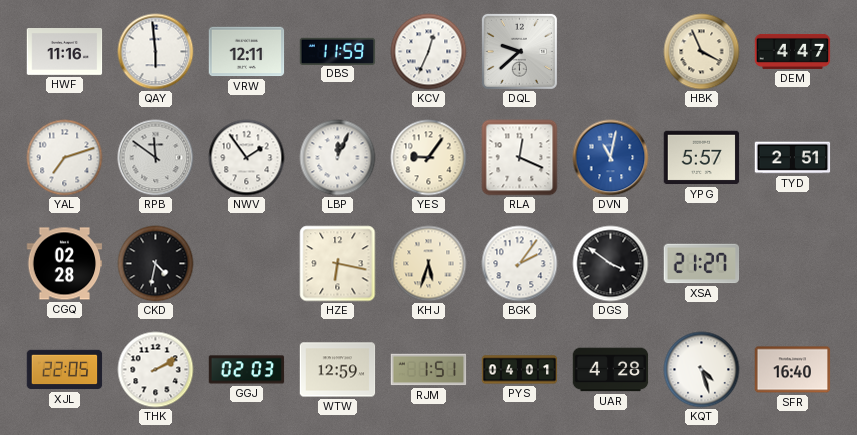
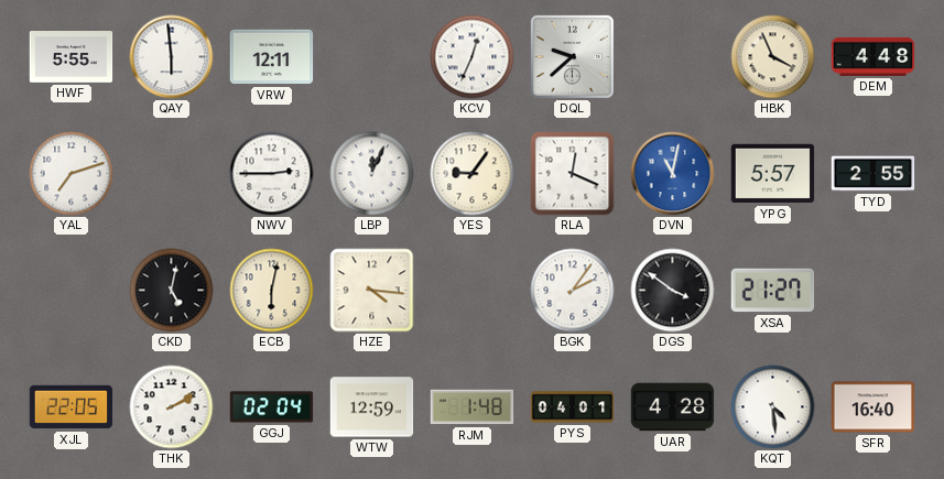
HWF: 11:16 -> 5:55 (72, 57)
DBS: 11:59 -> none (338, 51)
DEM: 4:47 -> 4:48 (874, 56)
RPB: 11:51 -> none (156, 158)
NWV: 1:54 -> 2:45 (272, 174)
TYD: 2:51 -> 2:55 (874, 174)
CGQ: 02:28 -> none (65, 264)
CKD: 4:32 -> 5:02 (172, 291)
ECB: none -> 6:02 (272, 291)
HZE: 6:17 -> 4:16 (372, 291)
KHJ: 5:33 -> none (429, 264)
GGJ: 02:03 -> 02:04 (272, 407)
RJM: 1:51 -> 1:48 (473, 407)
KQT: 4:27 -> 4:29 (773, 407)
